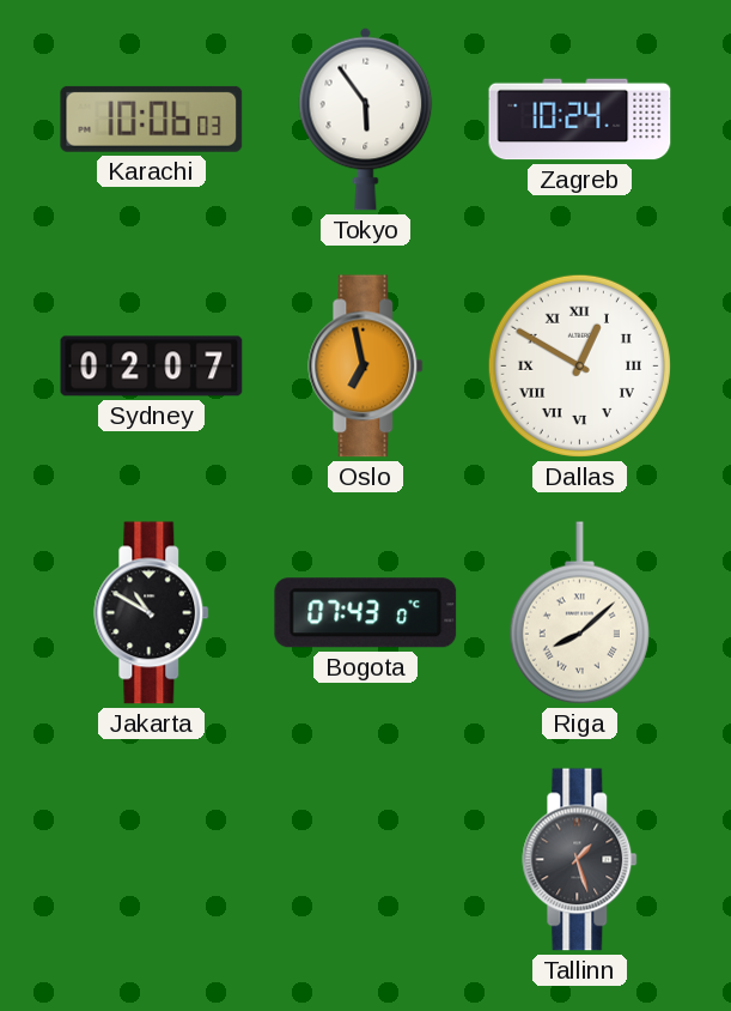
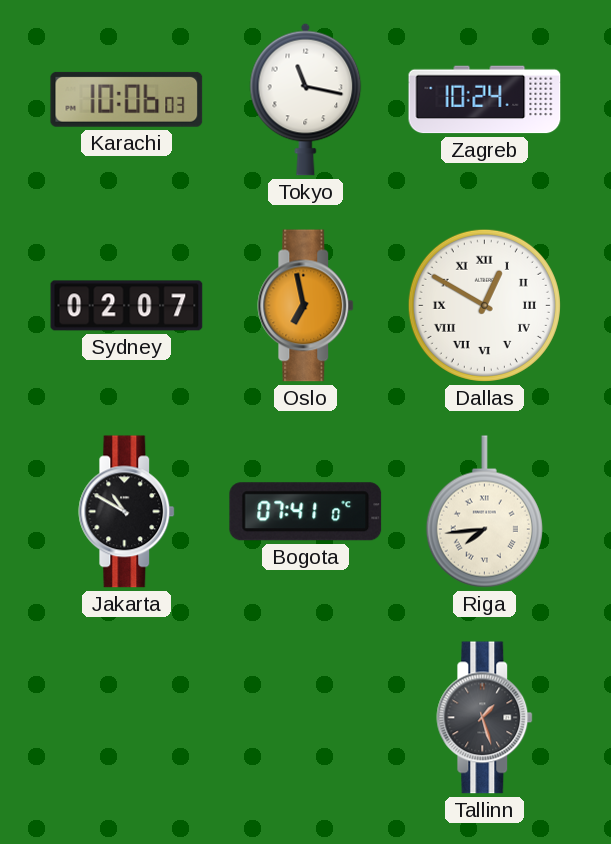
Tokyo: 5:54 -> 11:17 (306, 99)
Bogota: 07:43 -> 07:41 (306, 512)
Riga: 8:08 -> 7:44 (484, 512)
